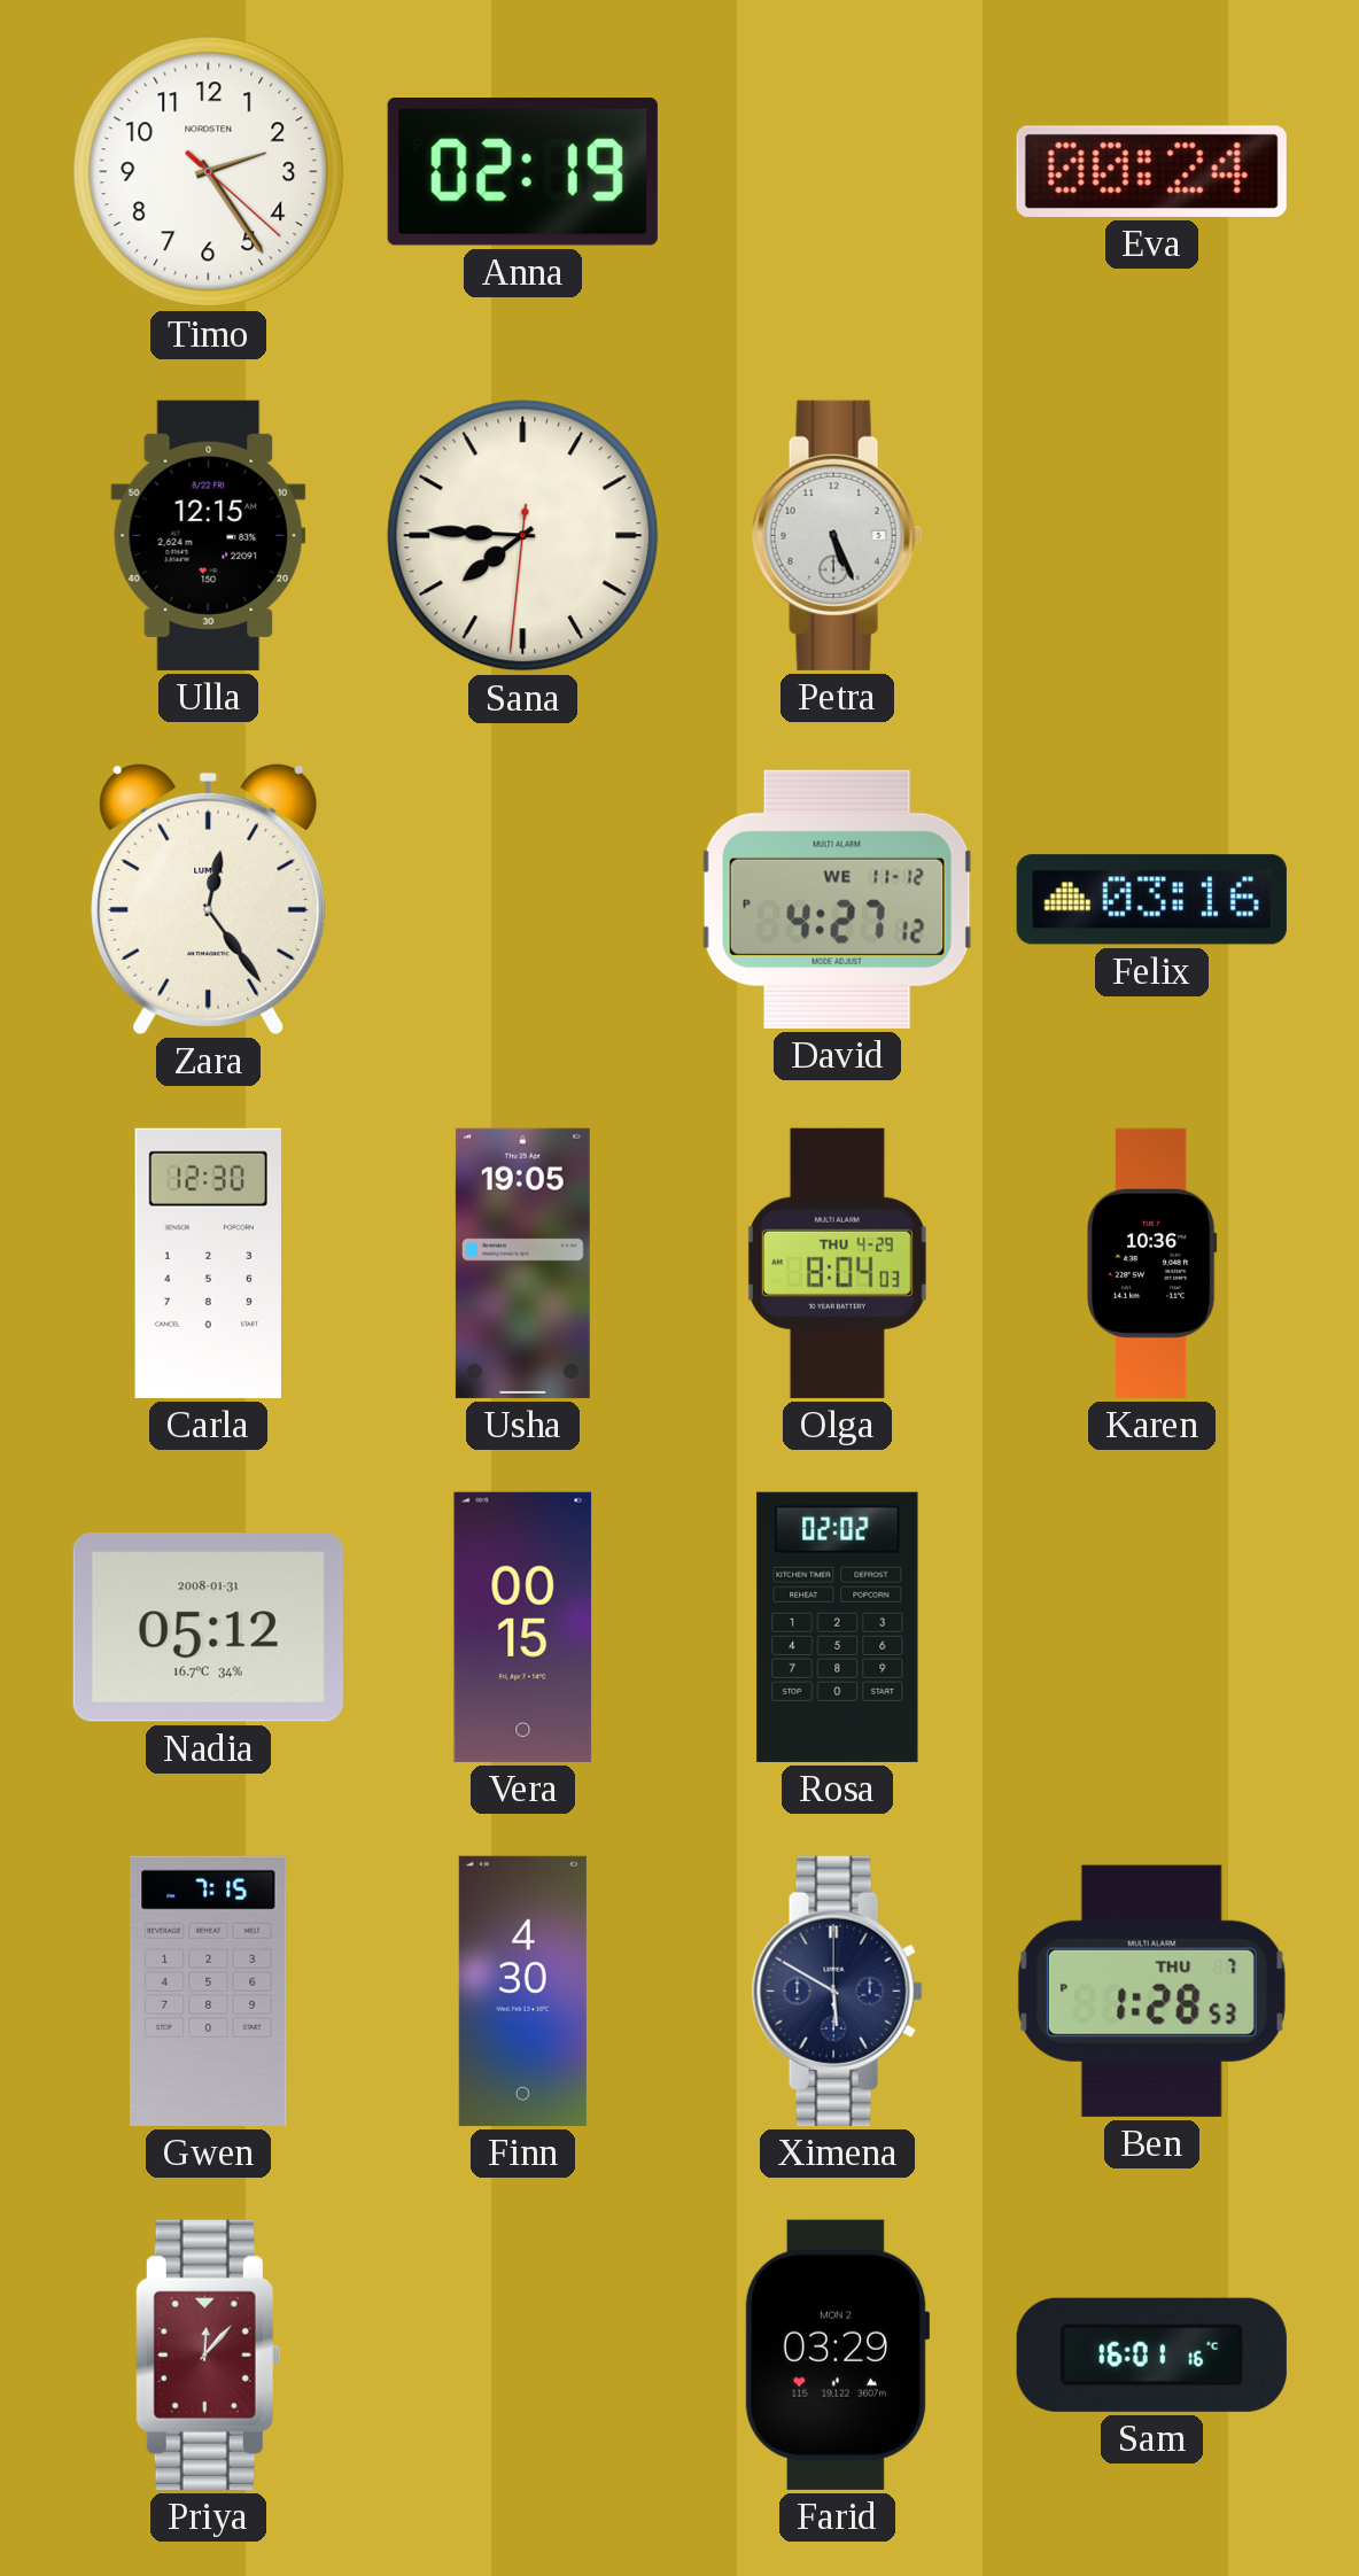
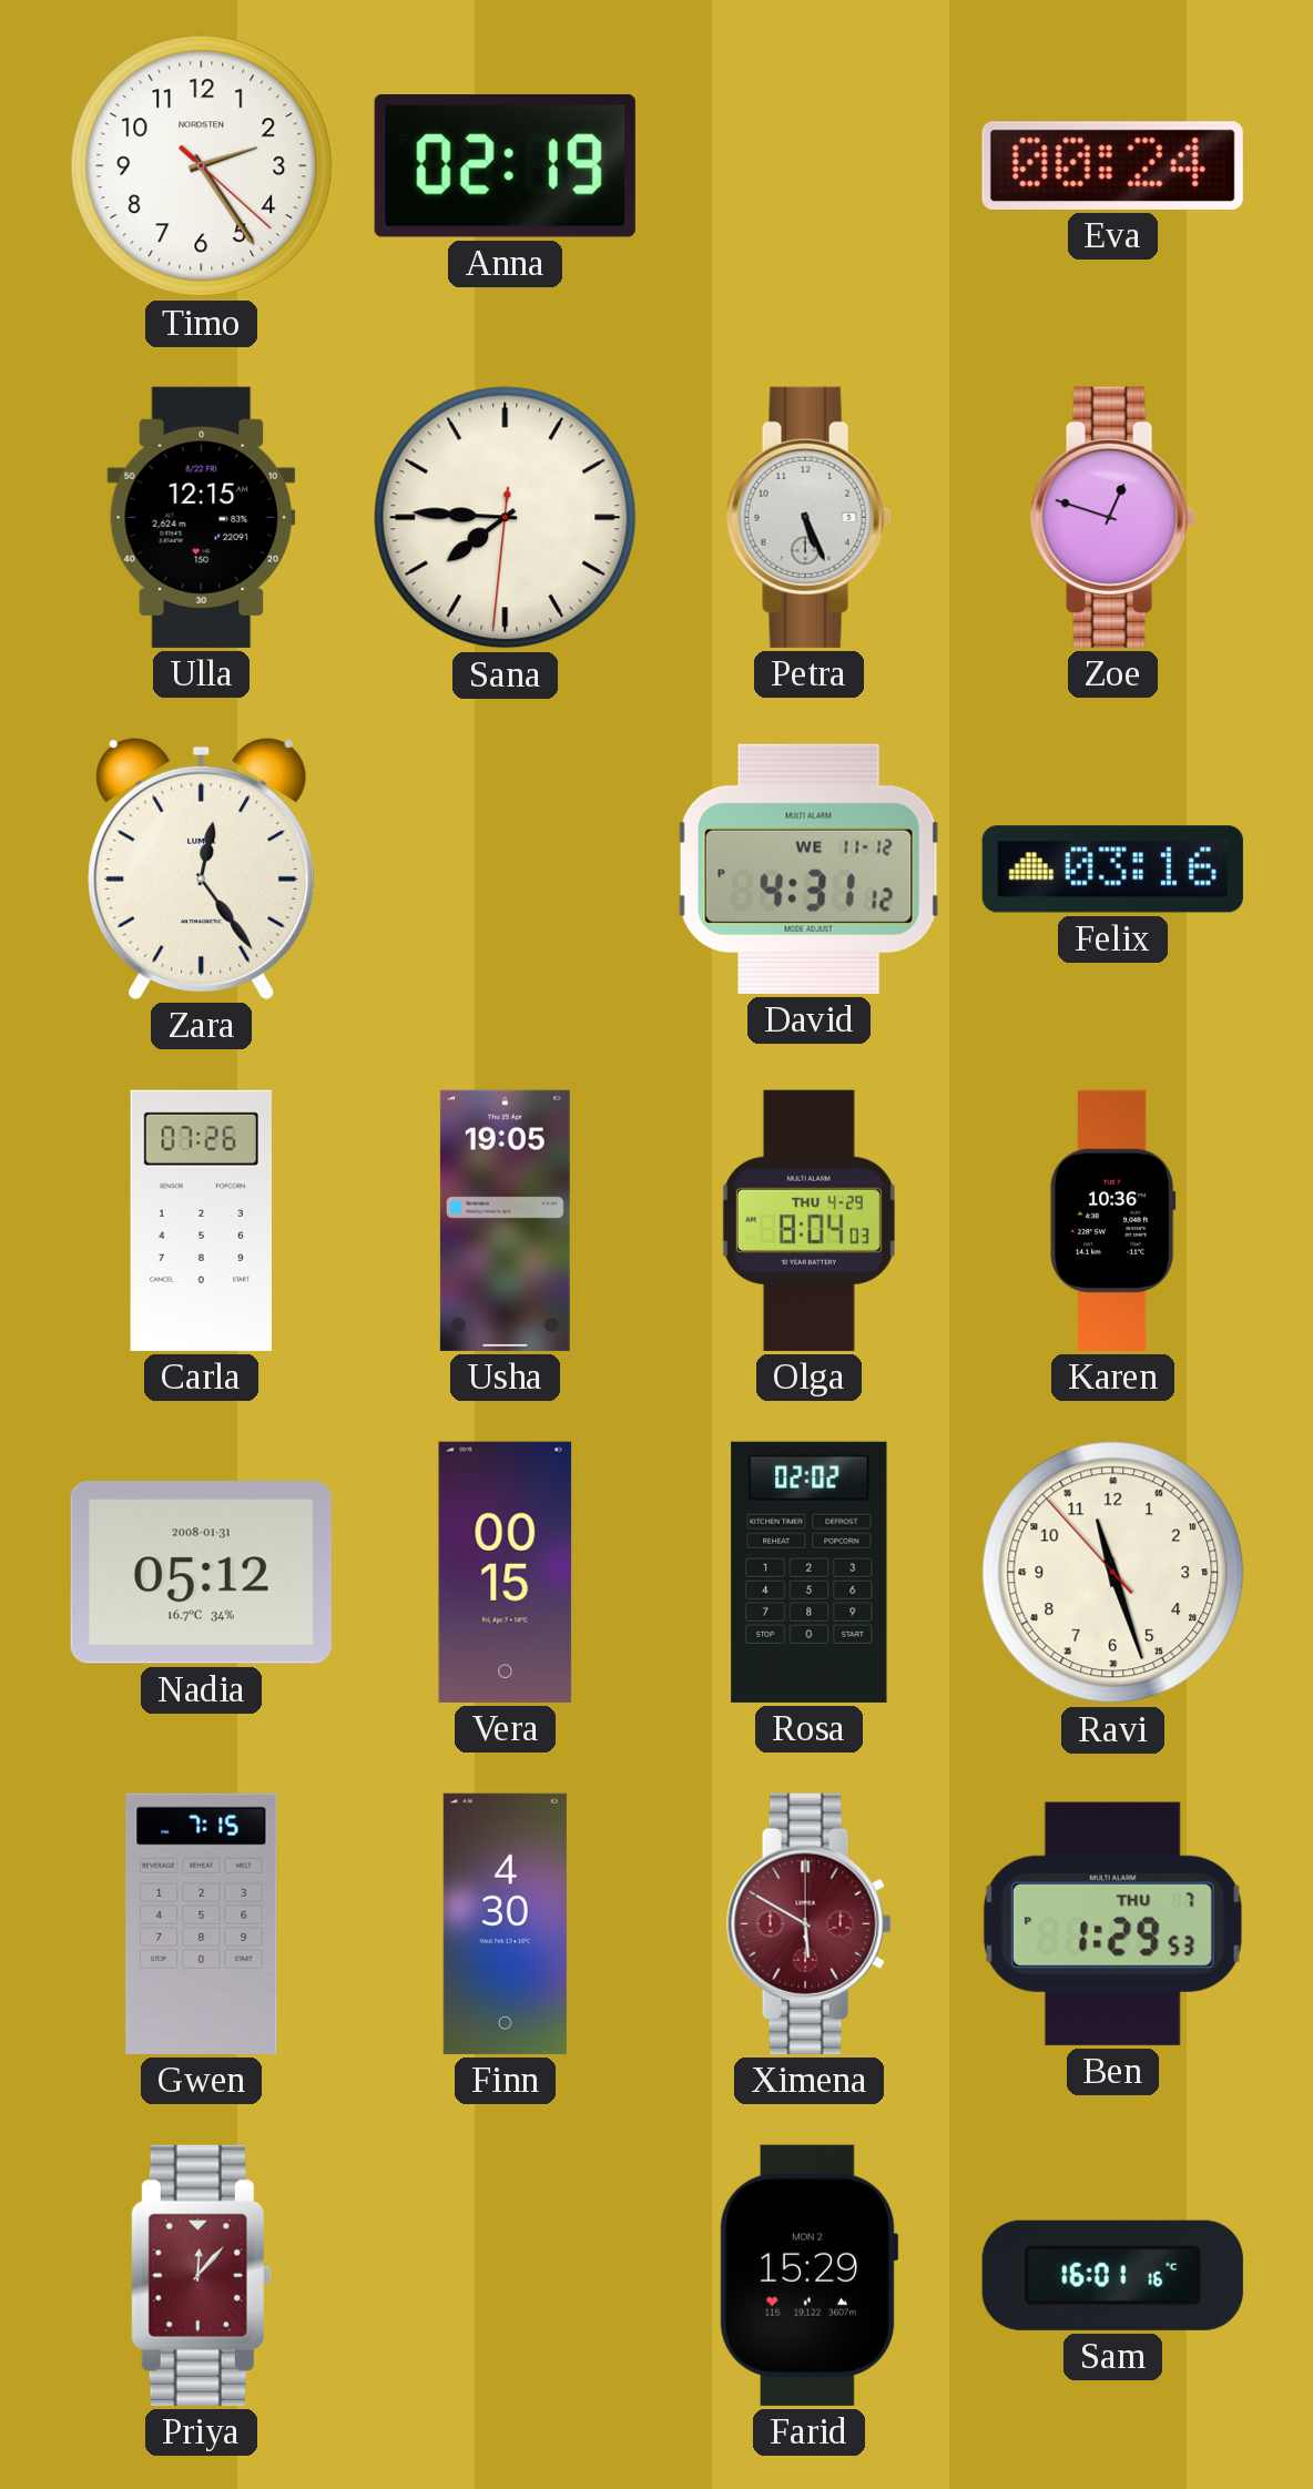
Zoe: none -> 12:48 (1112, 517)
David: 4:27 -> 4:31 (810, 868)
Carla: 12:30 -> 07:26 (201, 1220)
Ravi: none -> 11:26 (1113, 1573)
Ximena dial: navy -> burgundy (808, 1923)
Ben: 1:28 -> 1:29 (1112, 1923)
Farid: 03:29 -> 15:29 (808, 2275)
